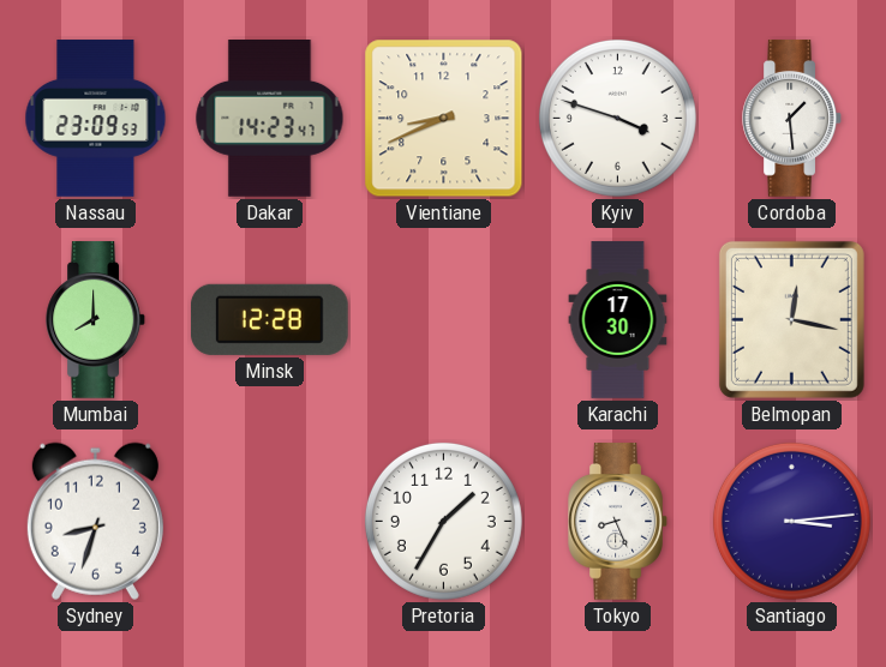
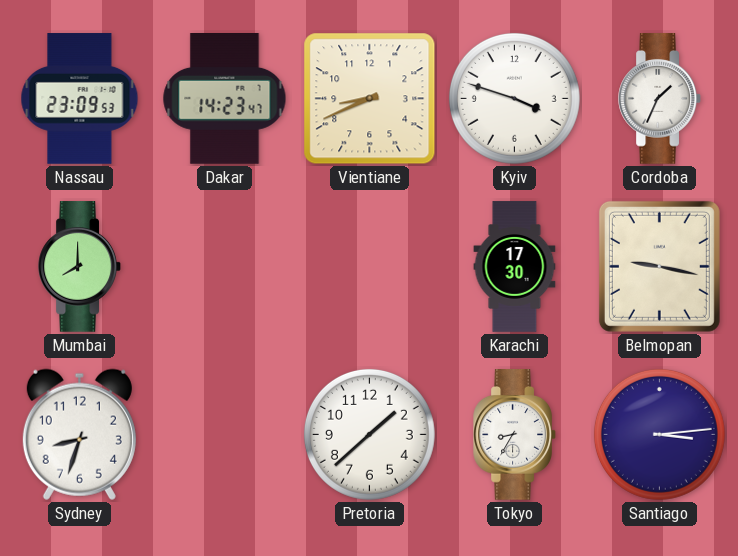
Cordoba: 1:29 -> 1:34 (659, 99)
Minsk: 12:28 -> none (269, 319)
Belmopan: 12:17 -> 9:17 (659, 266)
Pretoria: 1:35 -> 1:38 (369, 434)
Tokyo: 8:26 -> 8:35 (514, 435)
